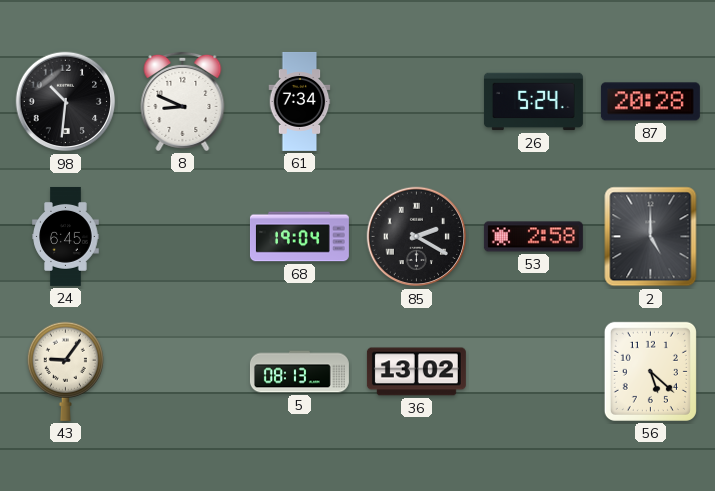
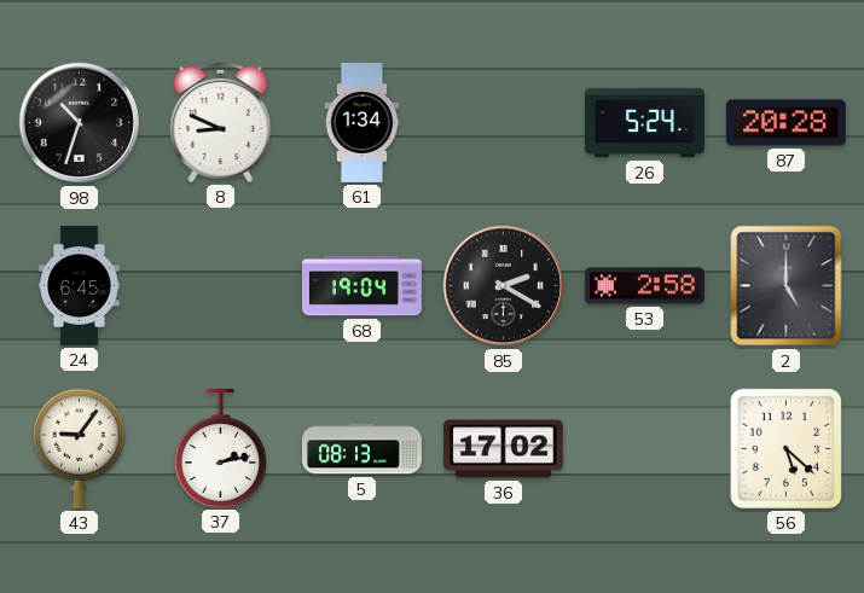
98: 10:31 -> 10:33 (80, 123)
61: 7:34 -> 1:34 (363, 122)
37: none -> 2:13 (220, 448)
36: 13:02 -> 17:02 (503, 449)
